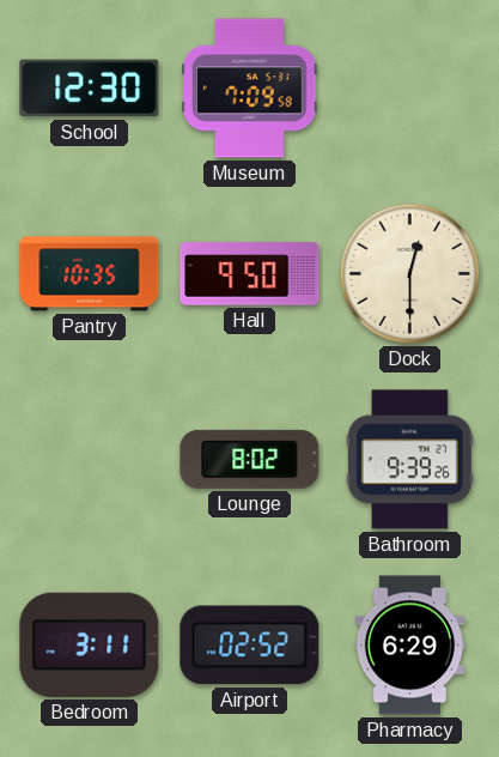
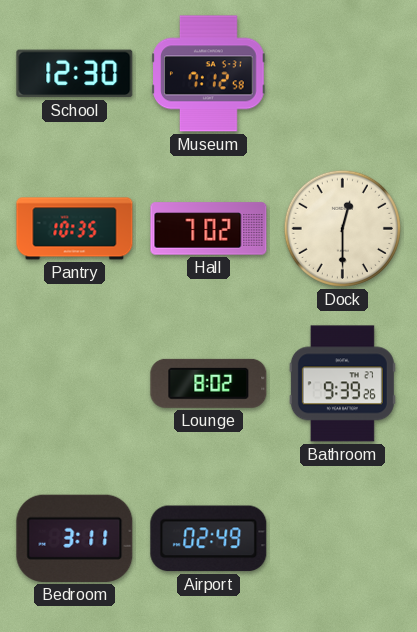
Museum: 7:09 -> 7:12 (209, 74)
Hall: 9:50 -> 7:02 (209, 229)
Airport: 02:52 -> 02:49 (209, 539)
Pharmacy: 6:29 -> none (410, 646)
